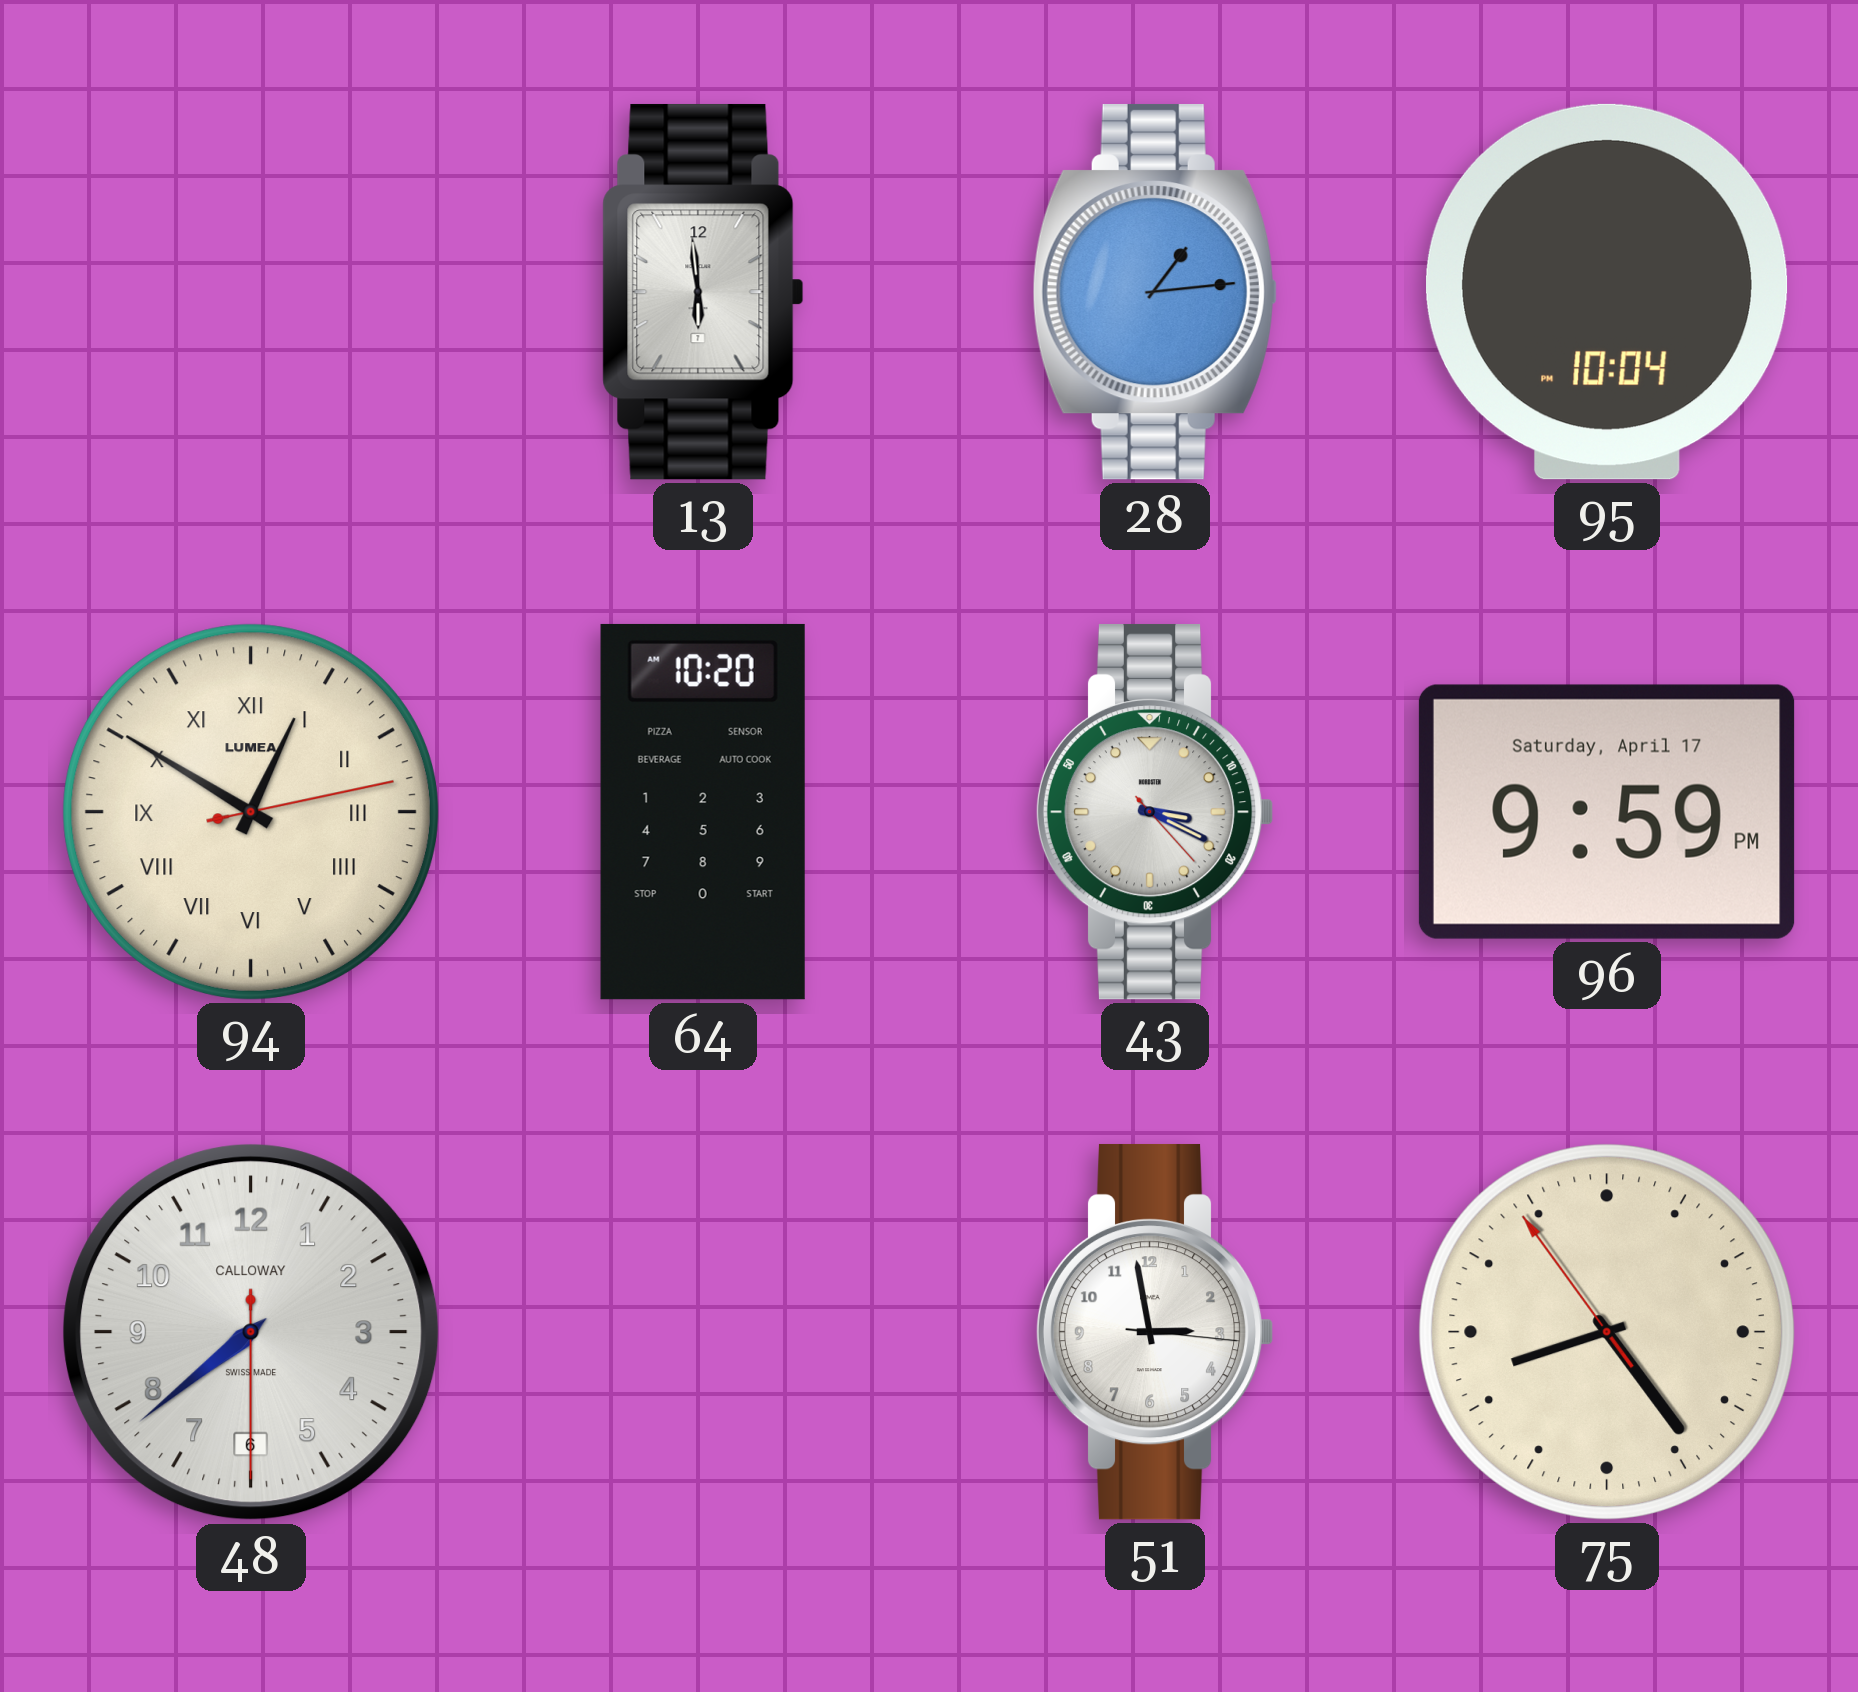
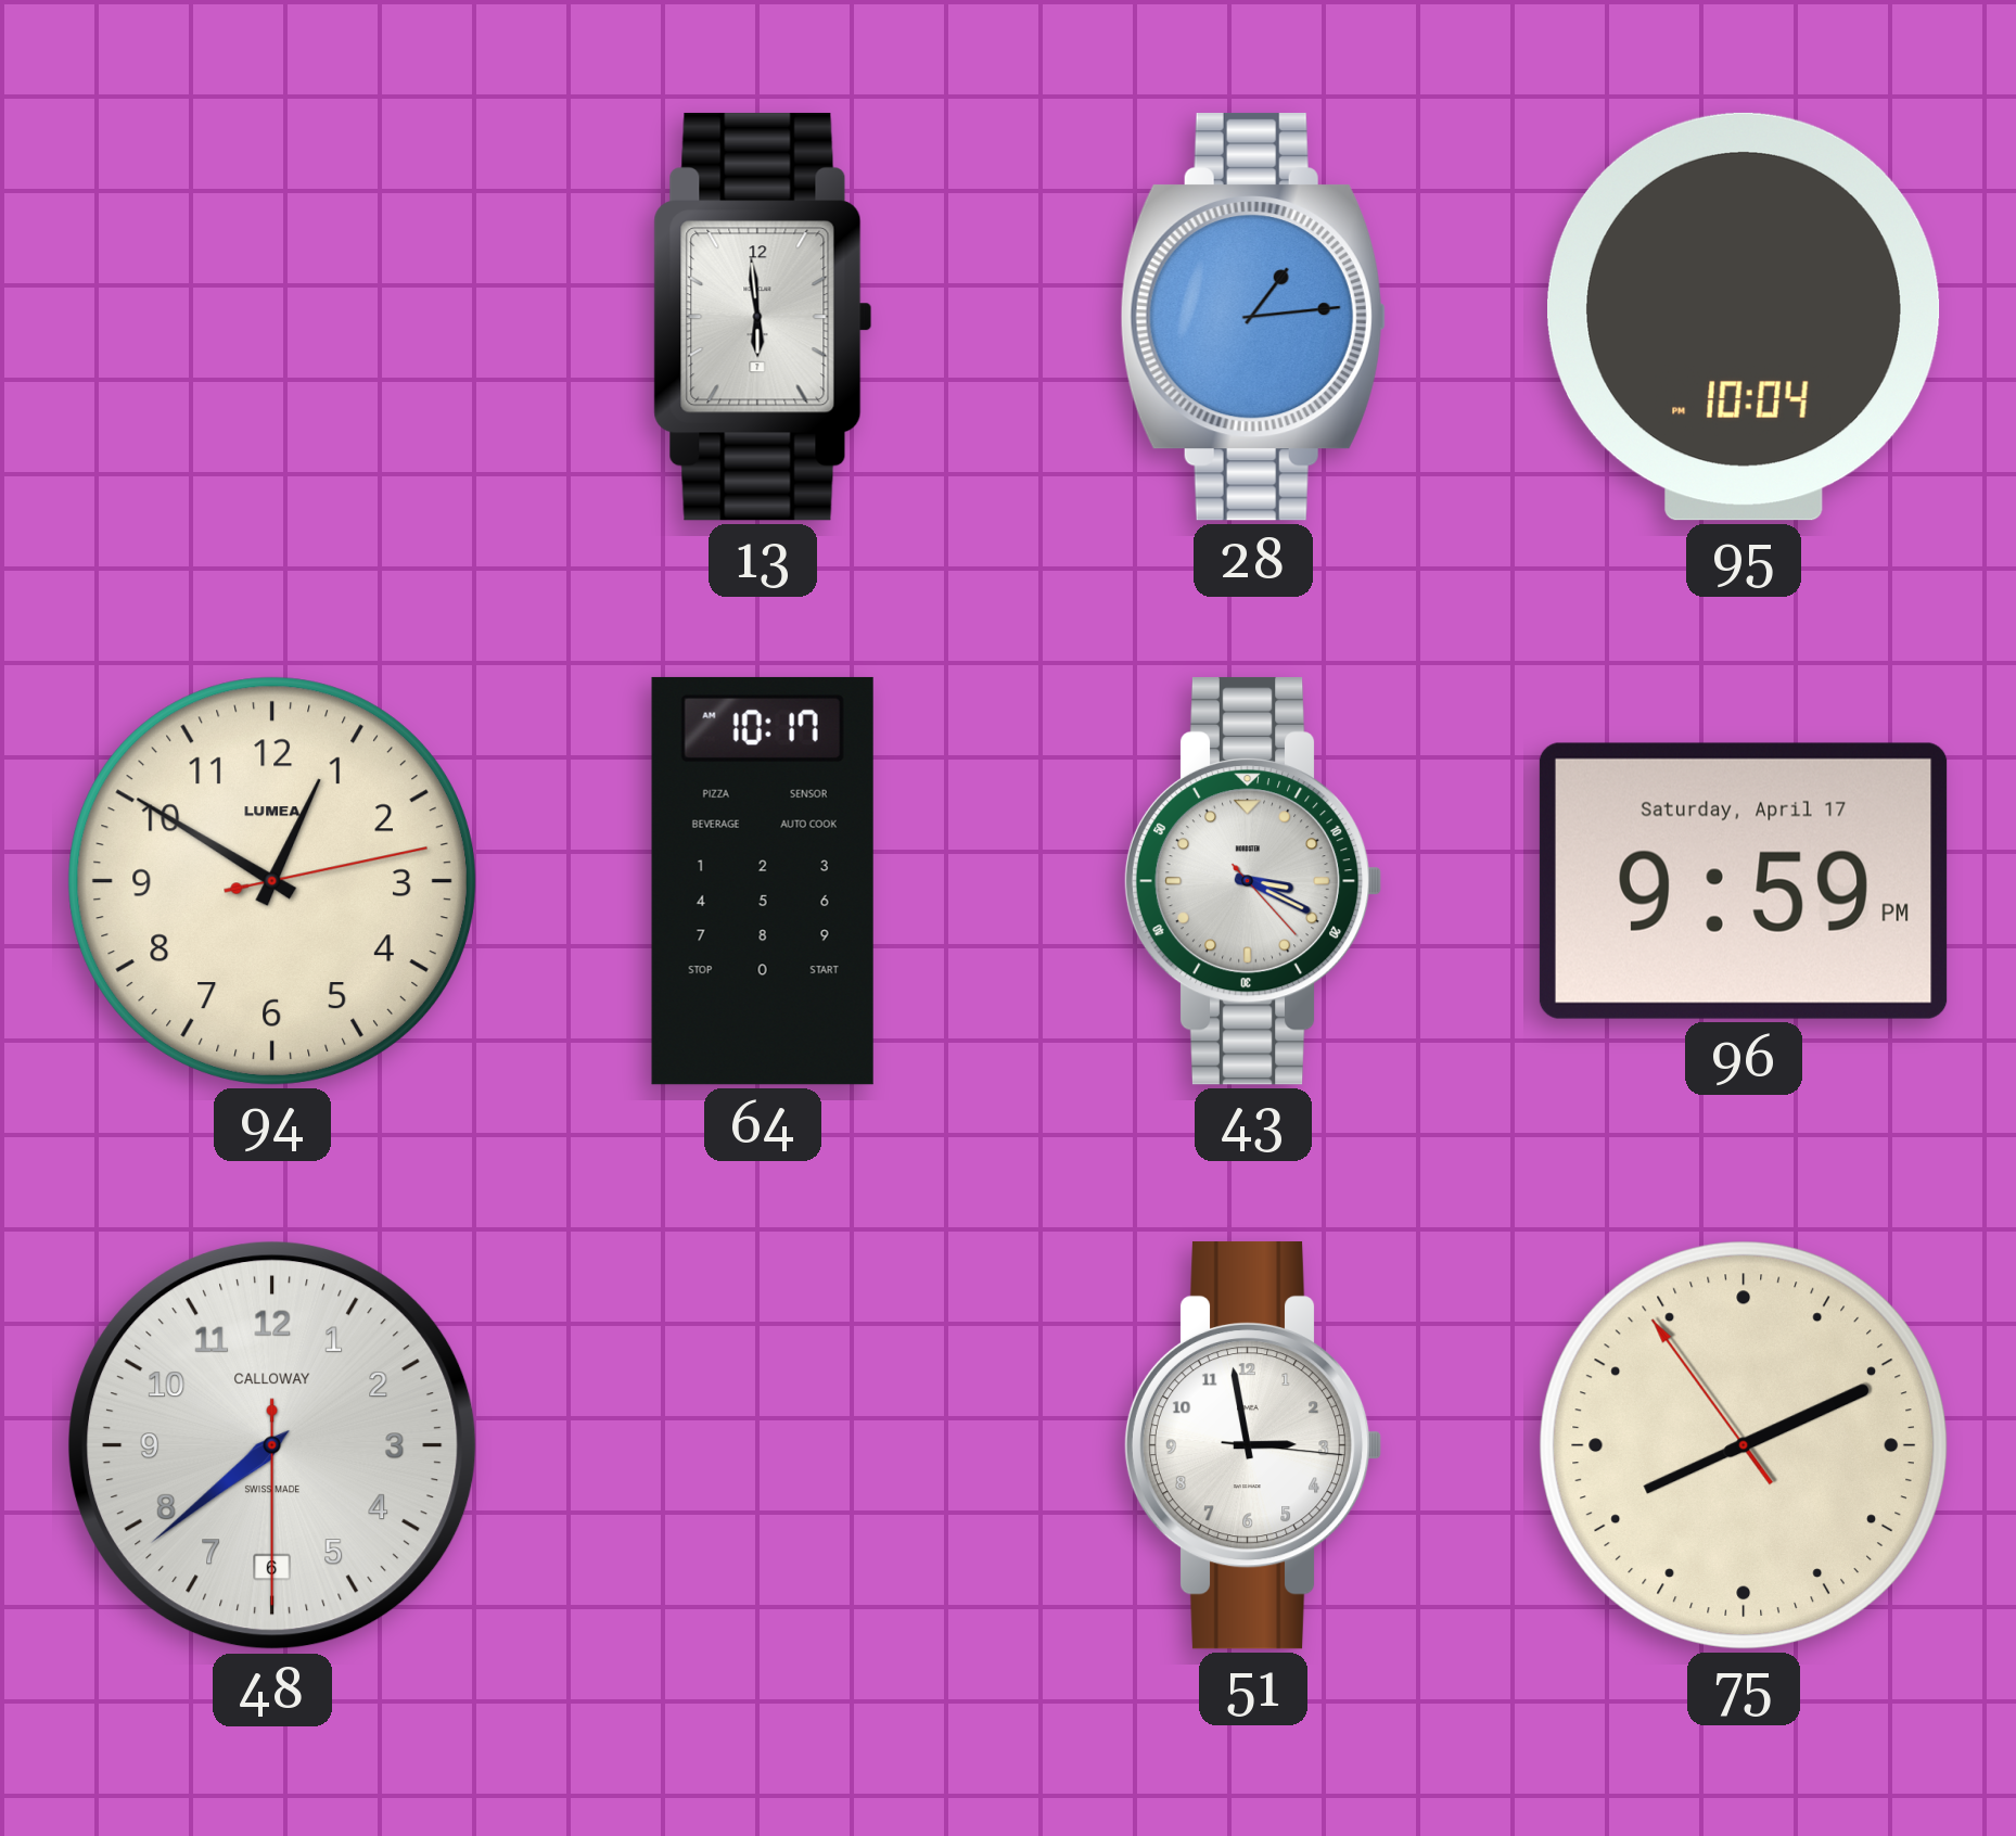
94 numerals: Roman -> Arabic (272, 881)
64: 10:20 -> 10:17 (763, 881)
75: 8:23 -> 8:10 (1744, 1445)
